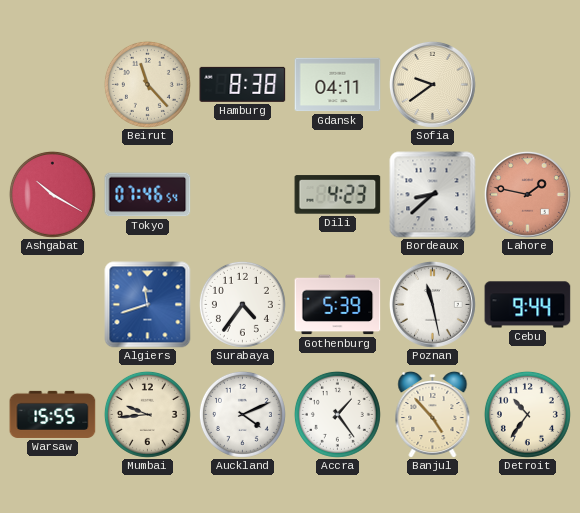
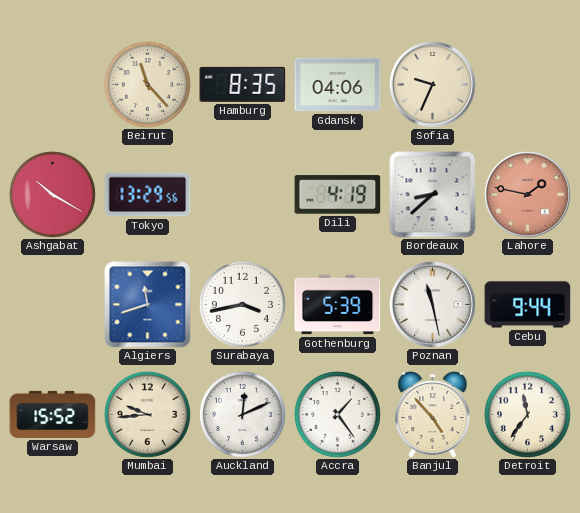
Hamburg: 8:38 -> 8:35 (243, 84)
Gdansk: 04:11 -> 04:06 (338, 85)
Sofia: 9:39 -> 9:34 (432, 84)
Tokyo: 07:46 -> 13:29 (148, 195)
Dili: 4:23 -> 4:19 (338, 195)
Surabaya: 4:36 -> 3:43 (242, 304)
Warsaw: 15:55 -> 15:52 (53, 414)
Auckland: 4:11 -> 12:11 (242, 414)
Detroit: 10:36 -> 11:36 (527, 414)
